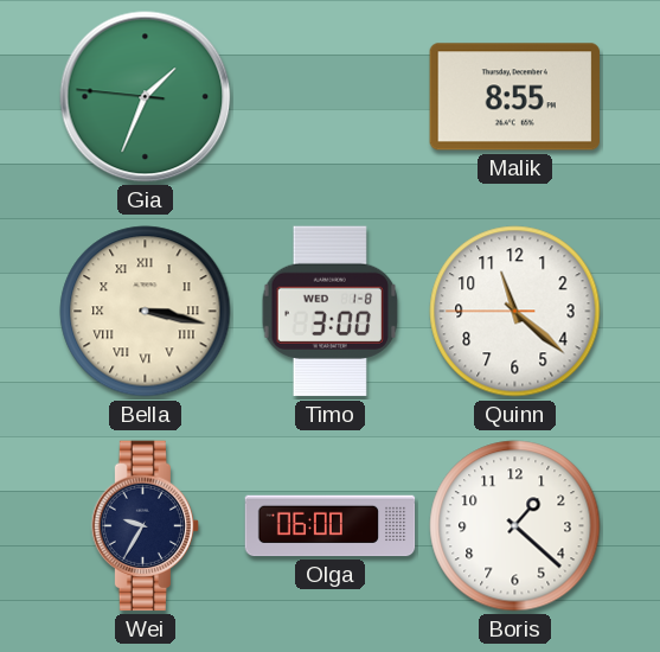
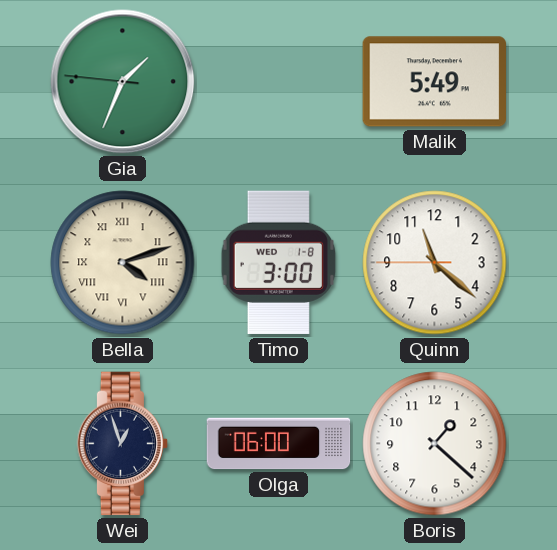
Malik: 8:55 -> 5:49 (435, 82)
Bella: 3:17 -> 4:12 (123, 263)
Wei: 9:35 -> 12:57 (123, 444)
